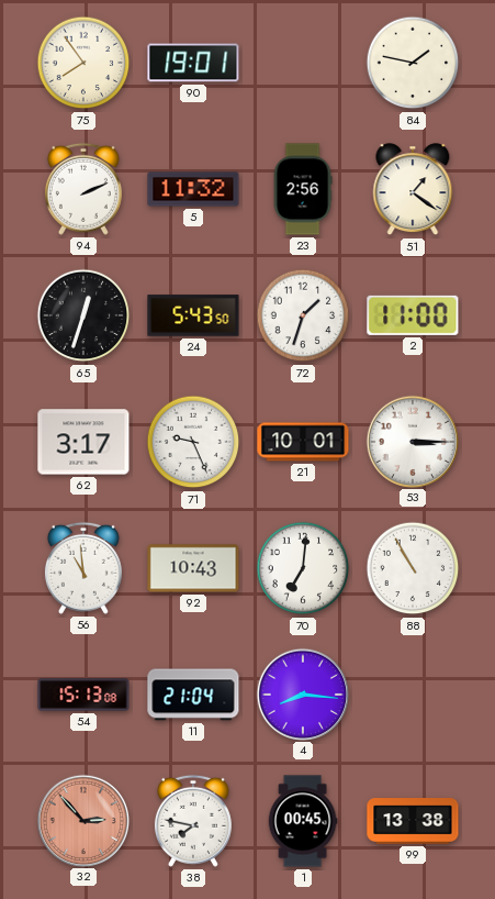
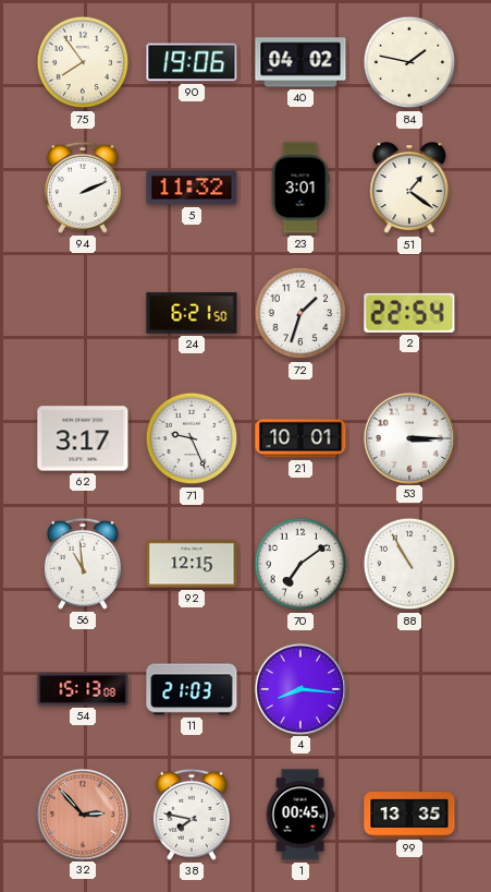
90: 19:01 -> 19:06 (192, 62)
40: none -> 04:02 (300, 62)
23: 2:56 -> 3:01 (300, 188)
65: 12:33 -> none (83, 315)
24: 5:43 -> 6:21 (192, 313)
2: 11:00 -> 22:54 (409, 313)
92: 10:43 -> 12:15 (192, 564)
70: 7:01 -> 7:09 (300, 564)
11: 21:04 -> 21:03 (192, 689)
99: 13:38 -> 13:35 (409, 815)
